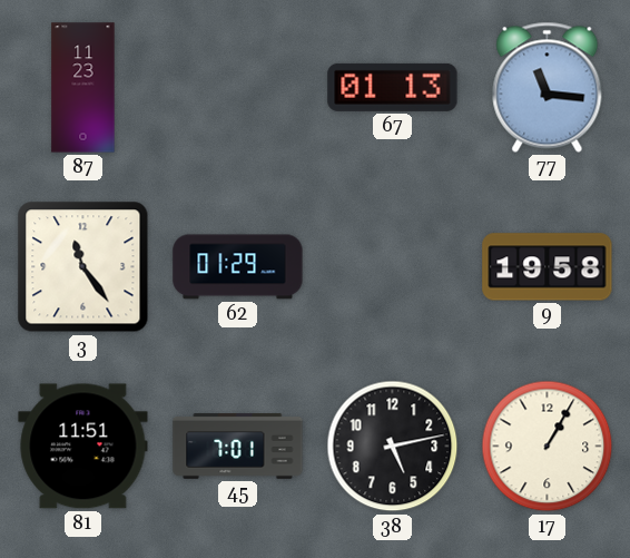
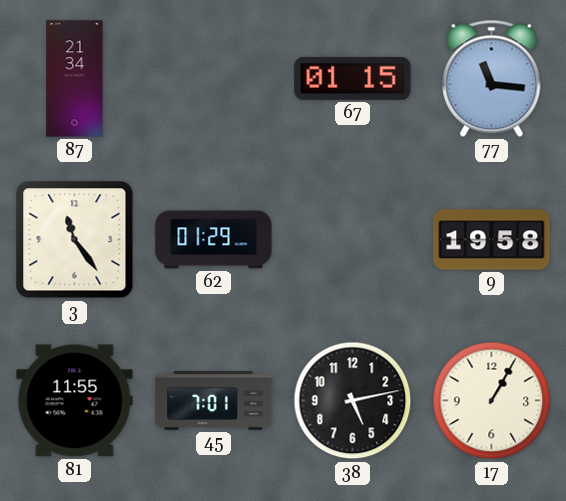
87: 11:23 -> 21:34 (75, 79)
67: 01:13 -> 01:15 (353, 78)
81: 11:51 -> 11:55 (75, 401)
